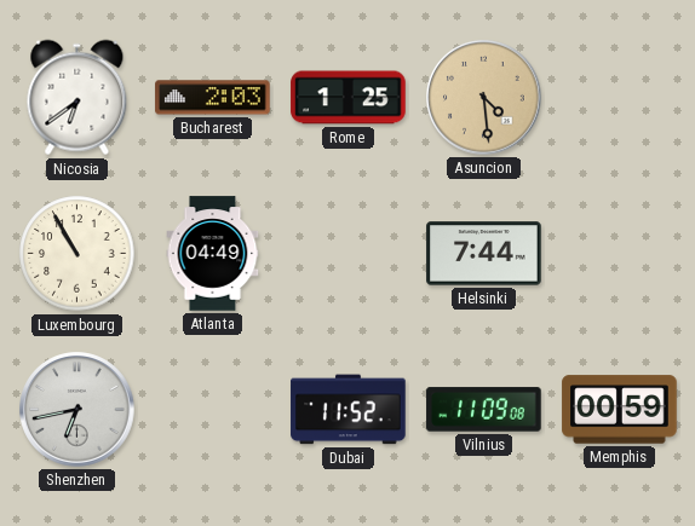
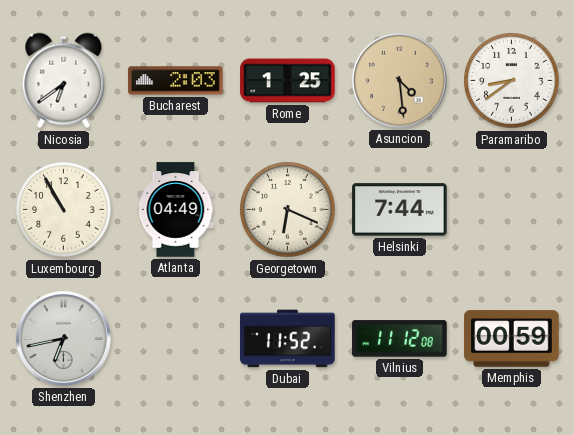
Paramaribo: none -> 8:39 (512, 81)
Georgetown: none -> 6:19 (288, 210)
Vilnius: 11:09 -> 11:12 (400, 339)
